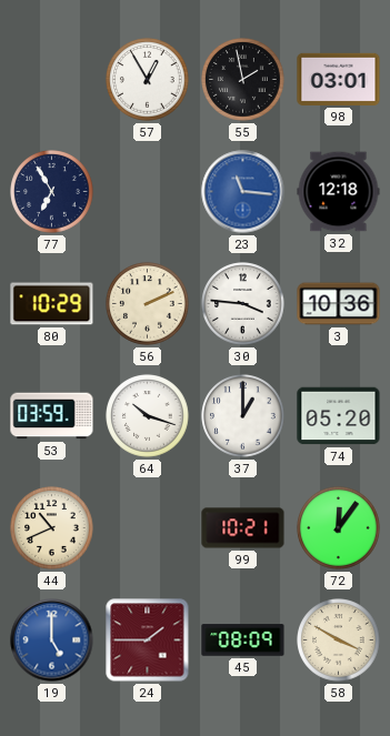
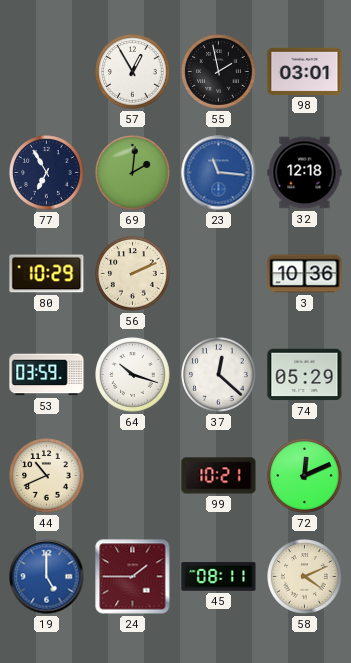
69: none -> 2:01 (133, 173)
30: 3:46 -> none (243, 304)
37: 1:00 -> 12:22 (219, 375)
74: 05:20 -> 05:29 (305, 375)
72: 12:06 -> 12:11 (305, 476)
45: 08:09 -> 08:11 (219, 577)
58: 3:50 -> 4:11 (305, 577)
